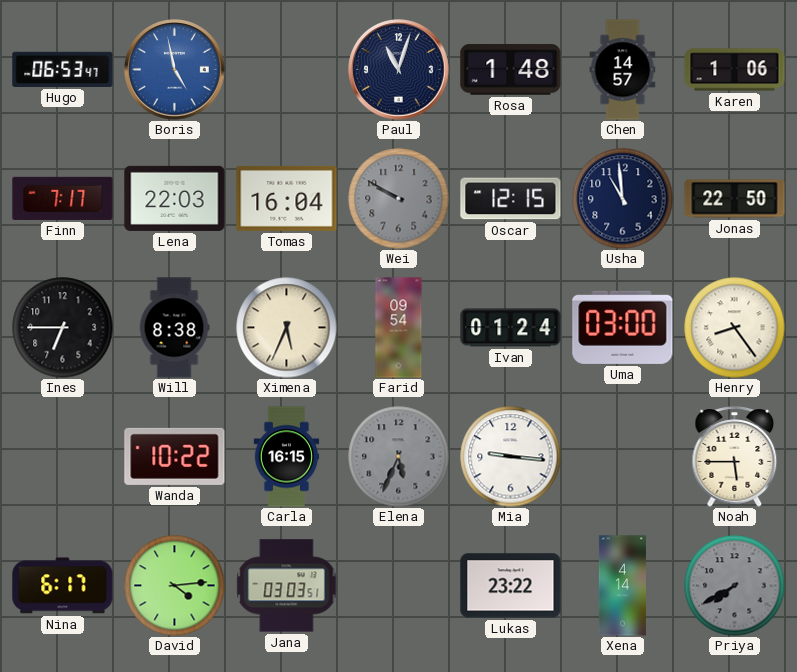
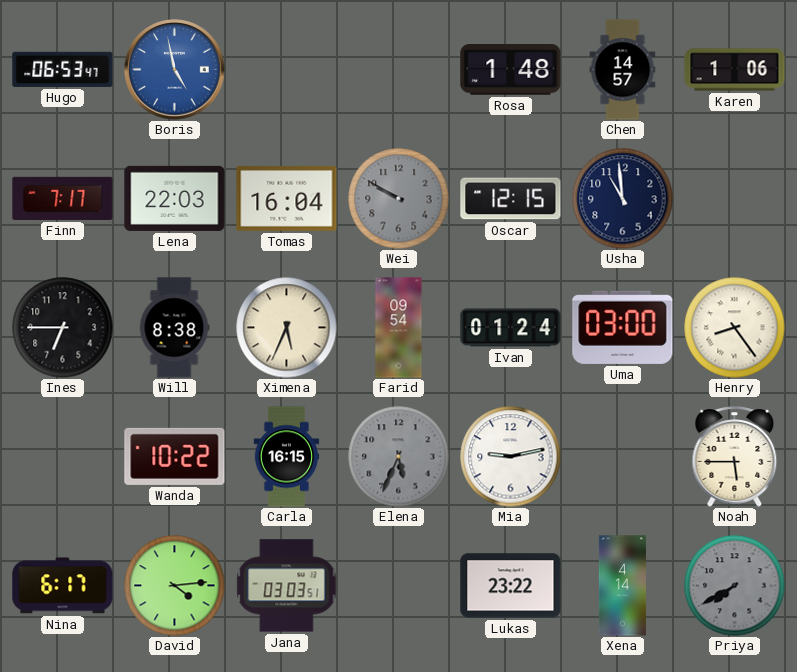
Paul: 11:03 -> none (399, 70)
Jonas: 22:50 -> none (735, 199)
Mia: 9:16 -> 9:13 (511, 457)
